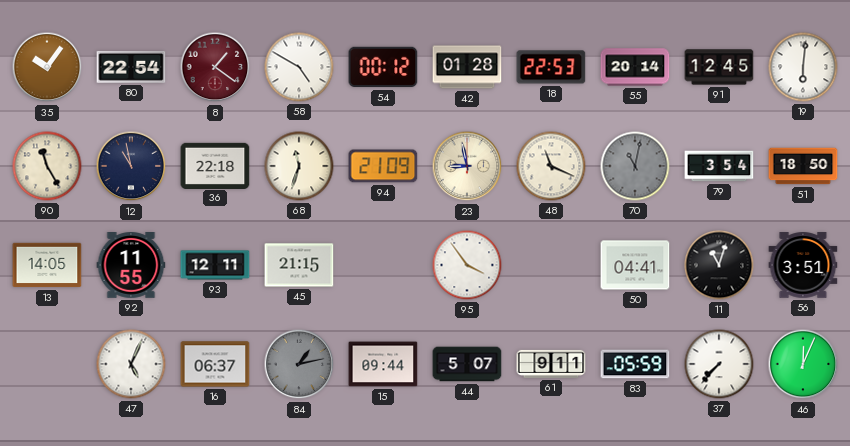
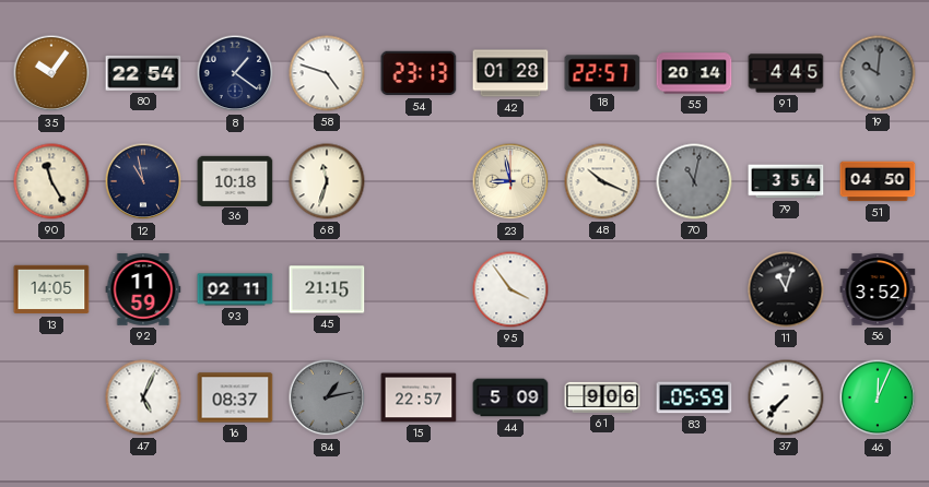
8 dial: burgundy -> navy (235, 73)
58: 4:50 -> 4:48 (327, 73)
54: 00:12 -> 23:13 (419, 73)
18: 22:53 -> 22:57 (602, 73)
91: 12:45 -> 4:45 (786, 73)
19: 6:01 -> 10:01 (878, 73)
19 dial: white -> grey (878, 73)
36: 22:18 -> 10:18 (235, 180)
94: 21:09 -> none (383, 166)
48: 11:19 -> 10:19 (602, 181)
51: 18:50 -> 04:50 (878, 181)
92: 11:55 -> 11:59 (143, 290)
93: 12:11 -> 02:11 (235, 289)
50: 04:41 -> none (635, 265)
56: 3:51 -> 3:52 (878, 289)
16: 06:37 -> 08:37 (235, 397)
15: 09:44 -> 22:57 (419, 397)
44: 5:07 -> 5:09 (510, 397)
61: 9:11 -> 9:06 (602, 397)
